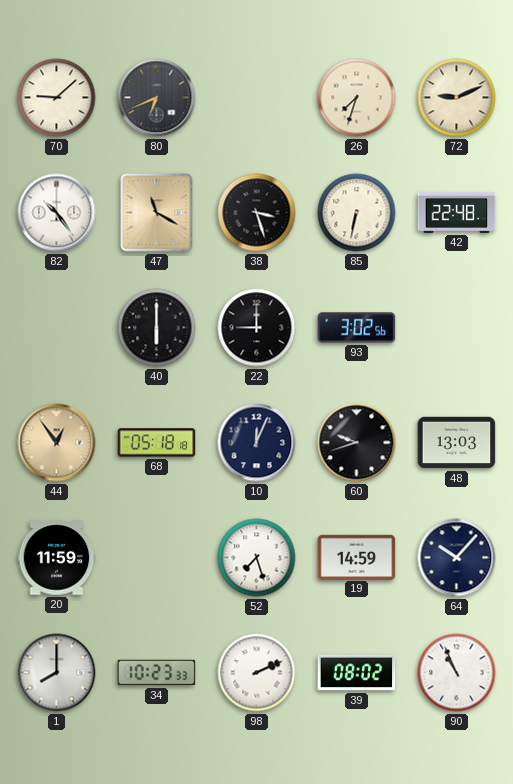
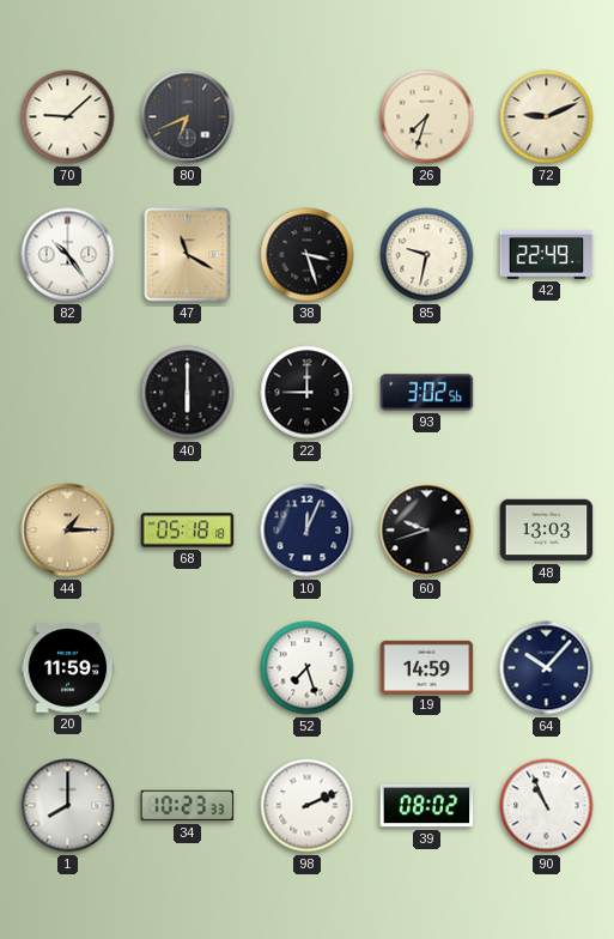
85: 6:32 -> 9:32 (427, 255)
42: 22:48 -> 22:49 (547, 254)
44: 12:54 -> 1:15 (68, 531)
